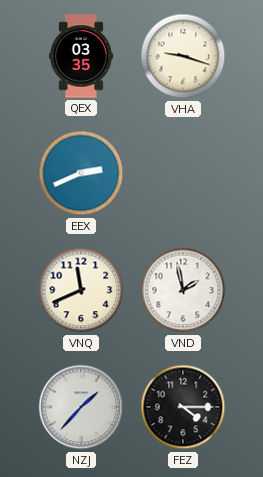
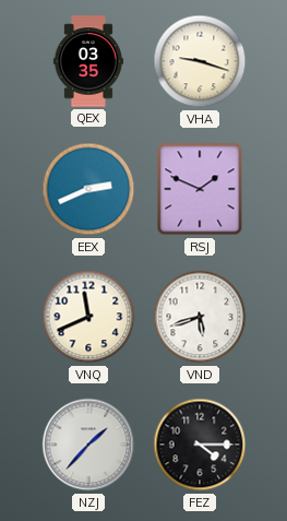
RSJ: none -> 1:49 (200, 189)
VND: 1:58 -> 5:42 (200, 317)
